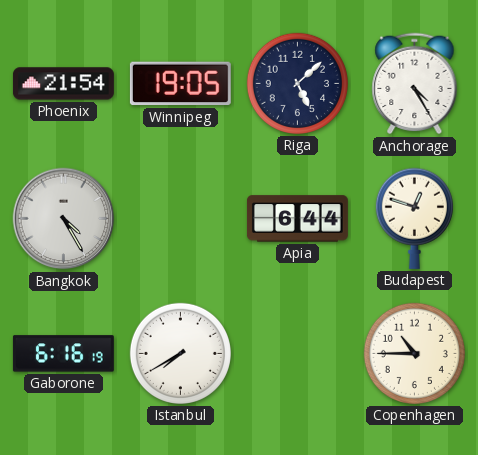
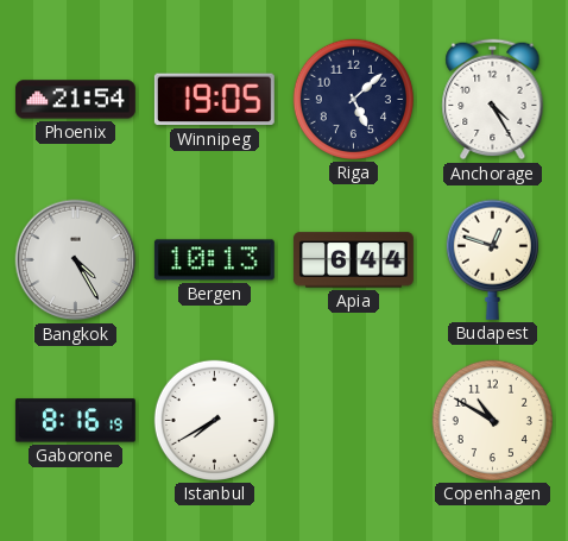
Bergen: none -> 10:13 (214, 260)
Gaborone: 6:16 -> 8:16 (75, 421)
Copenhagen: 10:45 -> 10:50 (492, 420)
